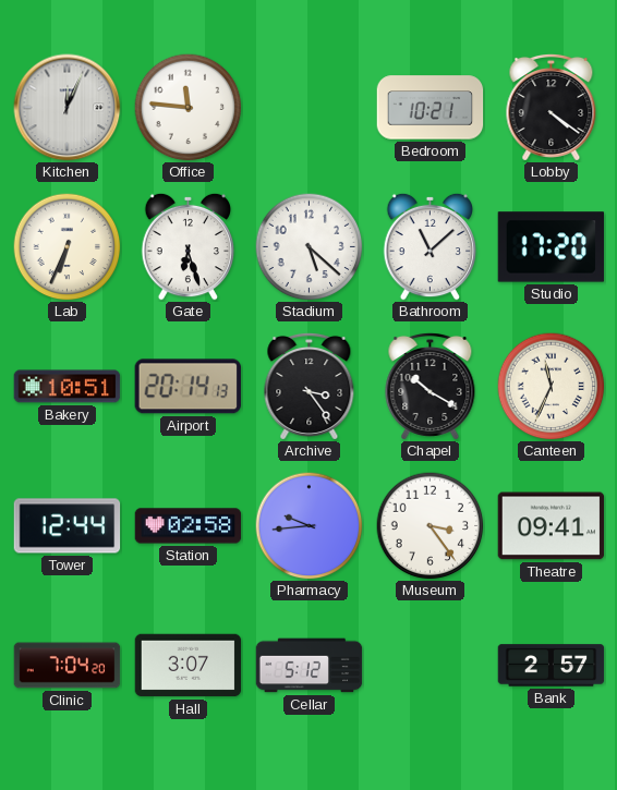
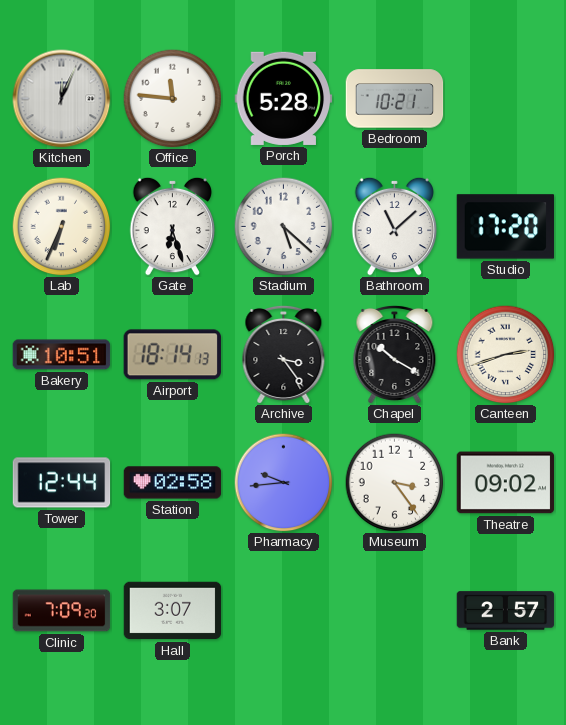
Porch: none -> 5:28 (284, 98)
Lobby: 4:21 -> none (552, 107)
Airport: 20:14 -> 18:14 (172, 355)
Canteen: 11:34 -> 2:42 (506, 355)
Theatre: 09:41 -> 09:02 (506, 483)
Clinic: 7:04 -> 7:09 (62, 611)
Cellar: 5:12 -> none (310, 666)
